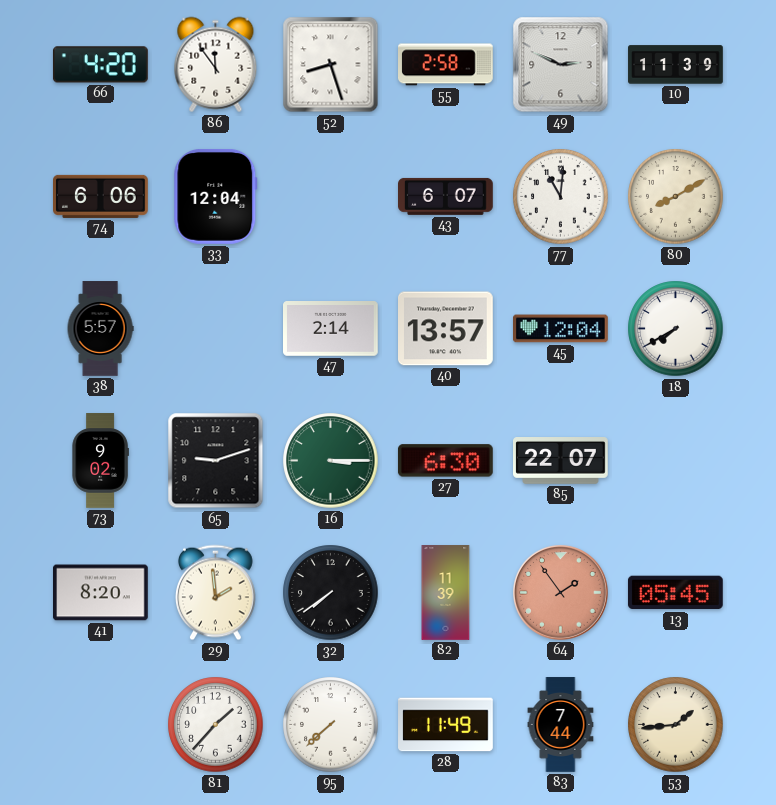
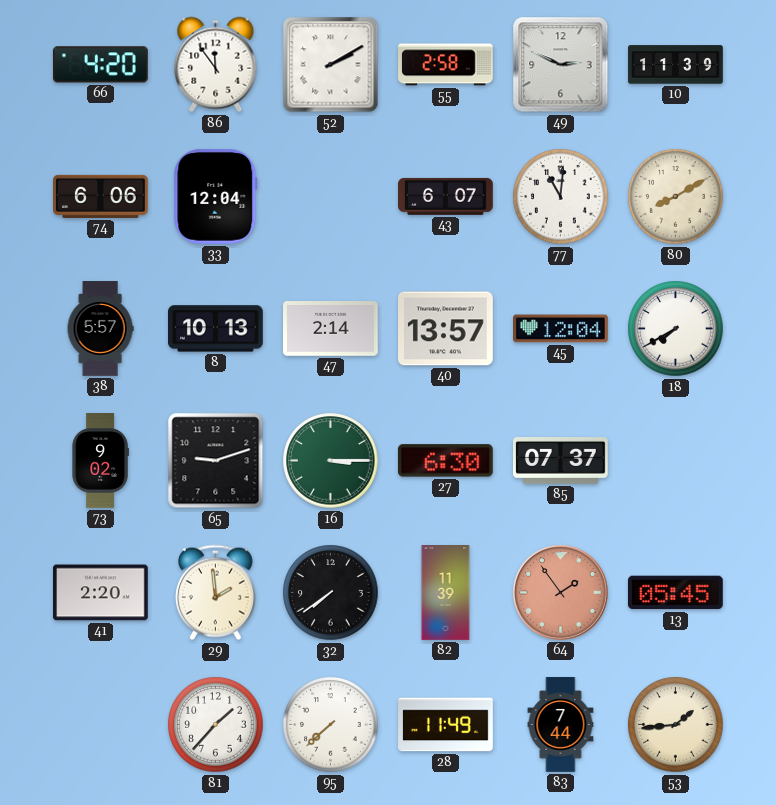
52: 8:27 -> 2:10 (331, 65)
8: none -> 10:13 (216, 329)
85: 22:07 -> 07:37 (561, 461)
41: 8:20 -> 2:20 (101, 593)
